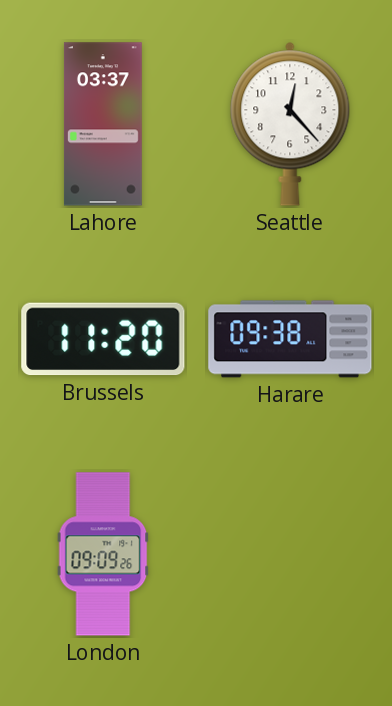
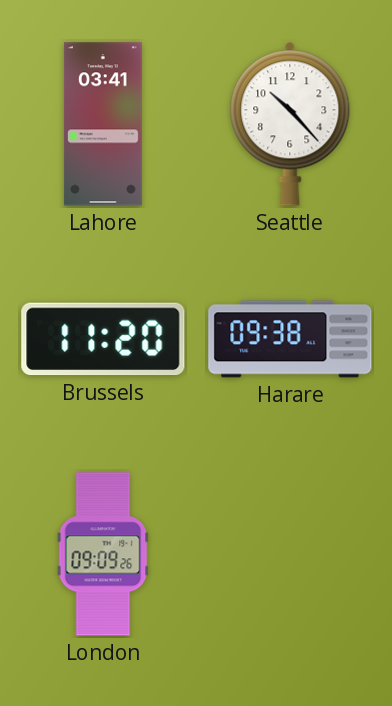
Lahore: 03:37 -> 03:41 (103, 124)
Seattle: 12:23 -> 10:23 (290, 124)
